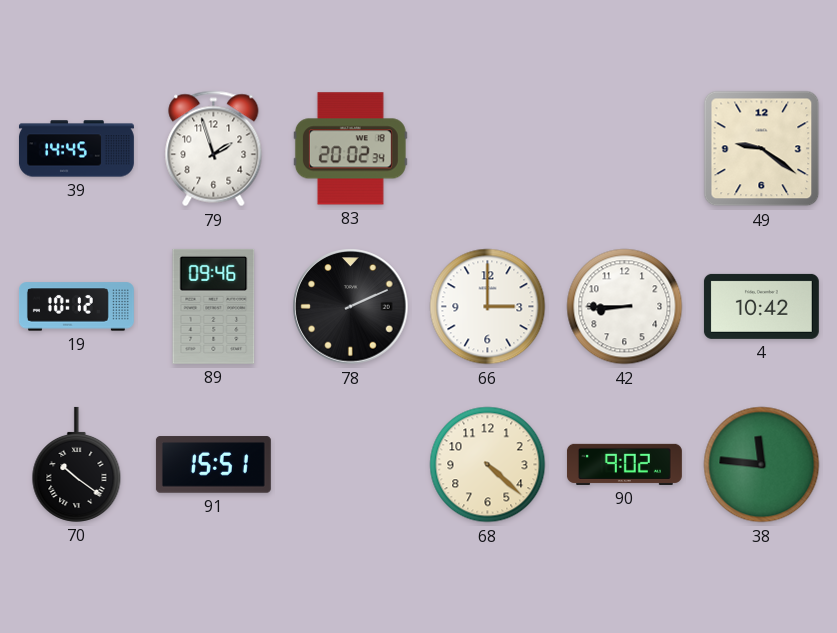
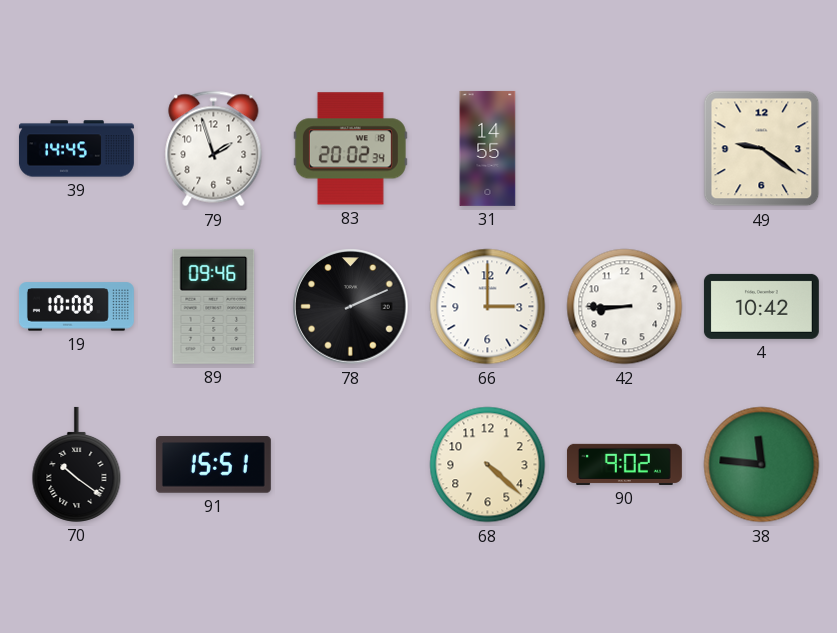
31: none -> 14:55 (488, 148)
19: 10:12 -> 10:08 (76, 307)
